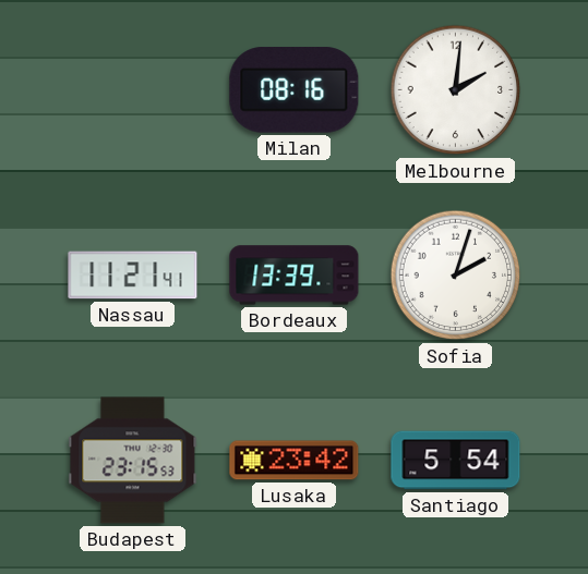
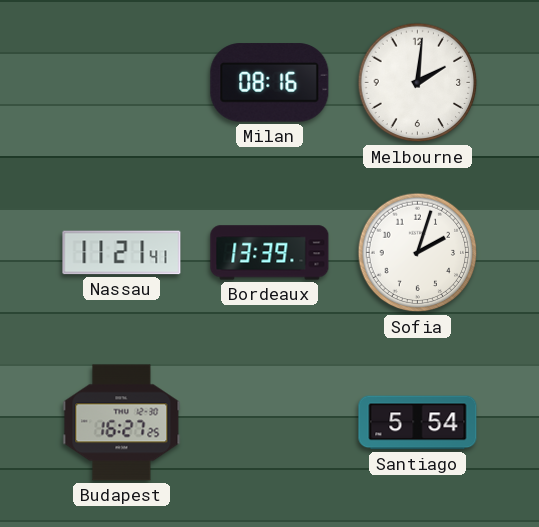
Budapest: 23:15 -> 16:27 (122, 423)
Lusaka: 23:42 -> none (295, 461)
